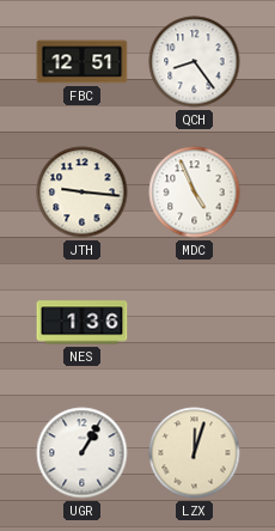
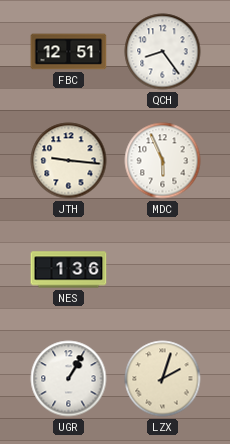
MDC: 4:56 -> 5:56 (163, 161)
LZX: 12:03 -> 2:03 (163, 379)
